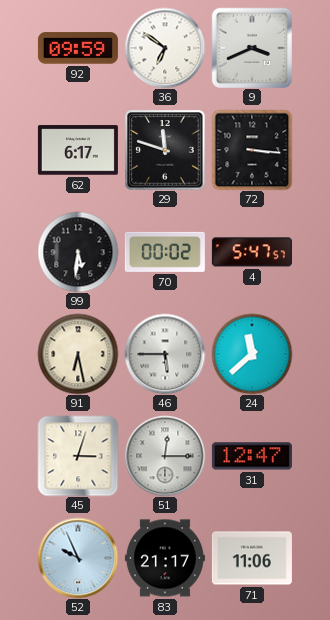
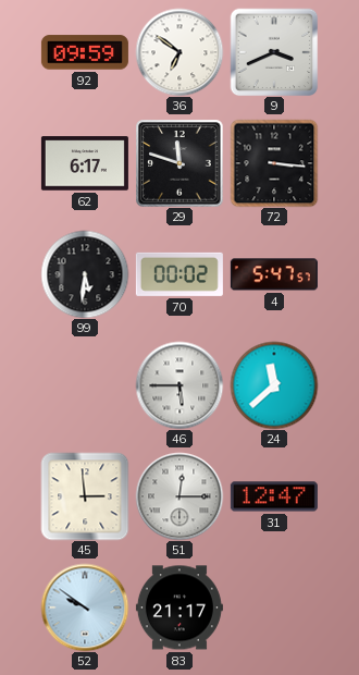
91: 6:28 -> none (78, 354)
45: 3:03 -> 2:59 (85, 496)
52: 9:56 -> 9:51 (85, 607)
71: 11:06 -> none (252, 558)
